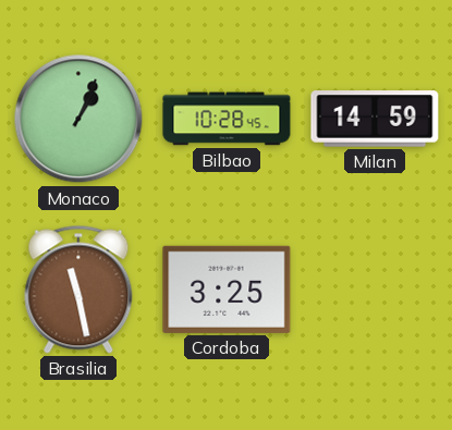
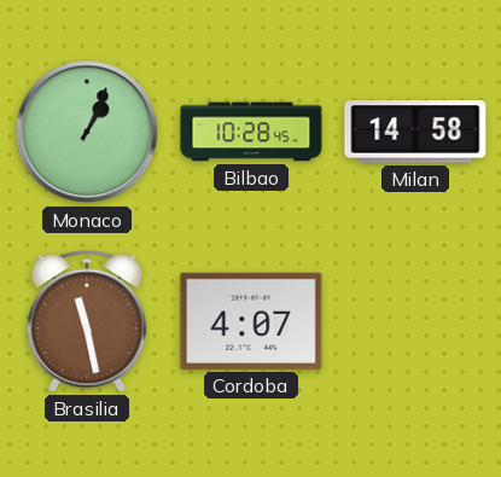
Milan: 14:59 -> 14:58 (415, 132)
Cordoba: 3:25 -> 4:07 (251, 321)
